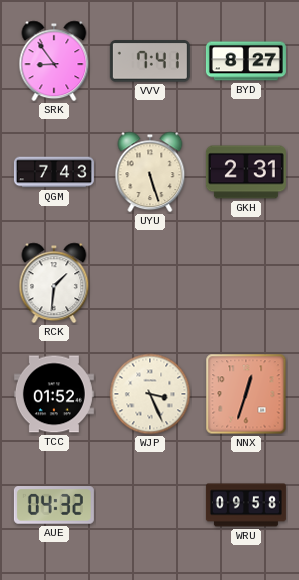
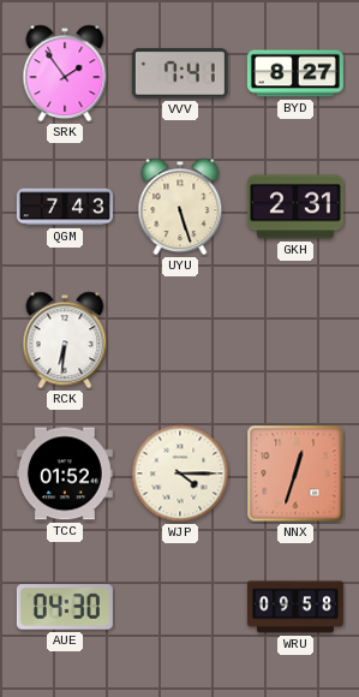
SRK: 8:54 -> 1:54 (65, 73)
RCK: 1:31 -> 6:31 (65, 340)
WJP: 3:26 -> 4:15 (180, 473)
AUE: 04:32 -> 04:30 (65, 607)
